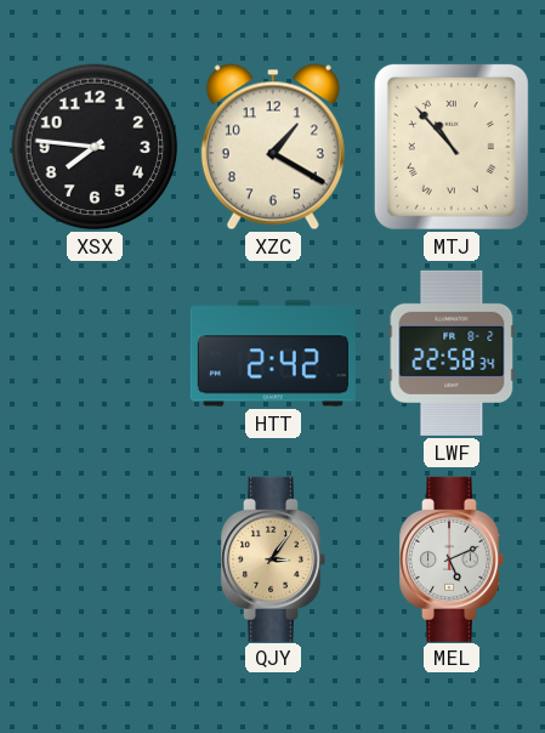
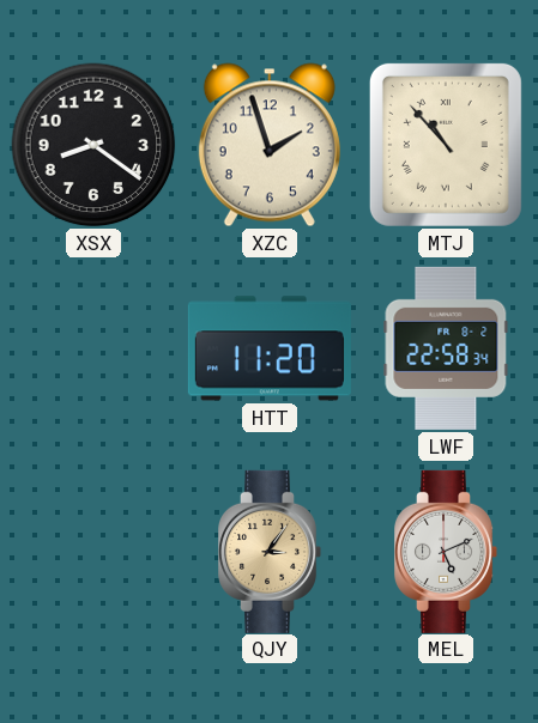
XSX: 7:46 -> 8:21 (93, 145)
XZC: 1:20 -> 1:57 (270, 145)
HTT: 2:42 -> 11:20 (270, 348)
